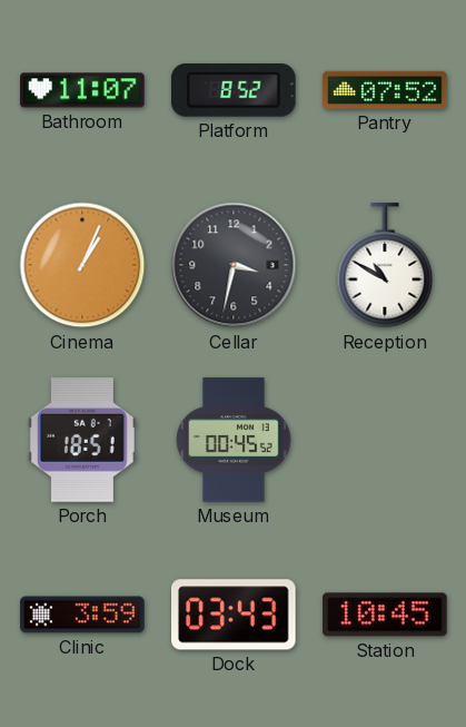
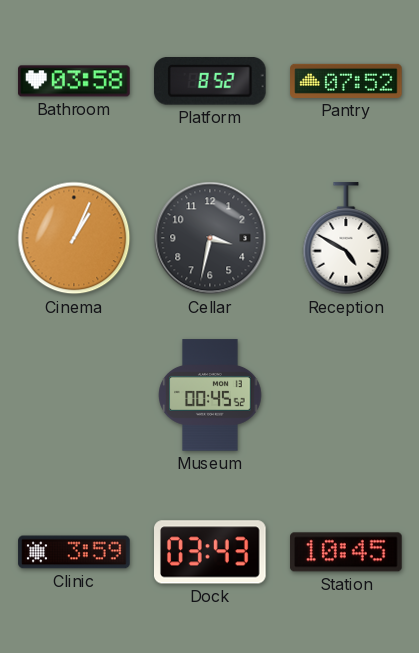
Bathroom: 11:07 -> 03:58 (74, 81)
Reception: 10:50 -> 4:50 (346, 239)
Porch: 18:51 -> none (82, 440)
